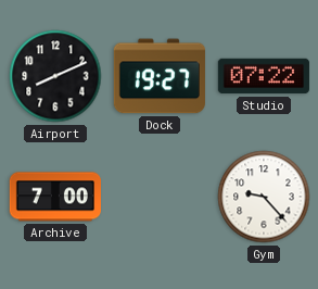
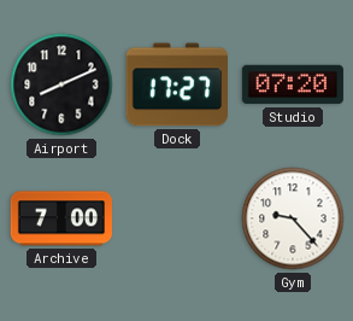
Dock: 19:27 -> 17:27 (177, 84)
Studio: 07:22 -> 07:20 (293, 84)
